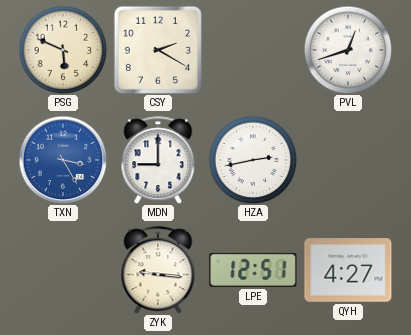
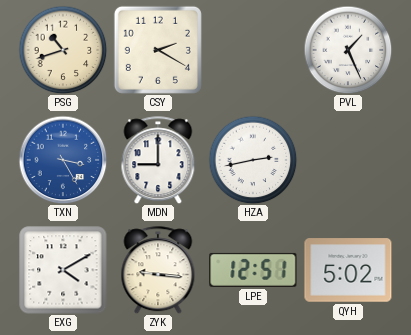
PSG: 5:49 -> 10:42 (63, 50)
PVL: 12:42 -> 1:26 (348, 50)
EXG: none -> 4:10 (63, 270)
QYH: 4:27 -> 5:02 (348, 270)
